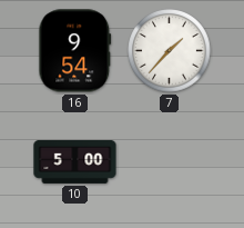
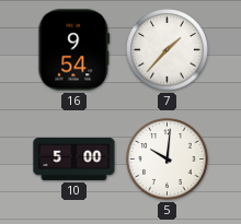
5: none -> 10:01 (168, 160)
